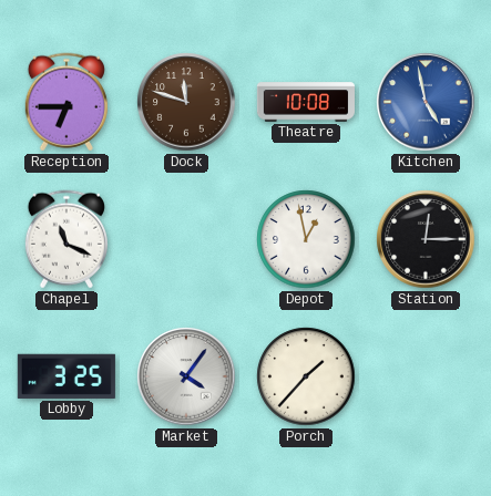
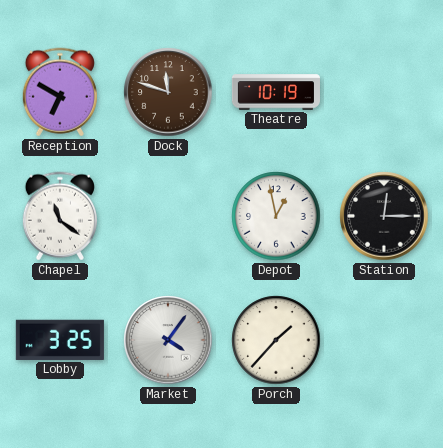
Reception: 6:45 -> 6:50 (60, 92)
Theatre: 10:08 -> 10:19 (276, 92)
Kitchen: 4:58 -> none (426, 102)
Chapel: 11:19 -> 11:21 (60, 216)
